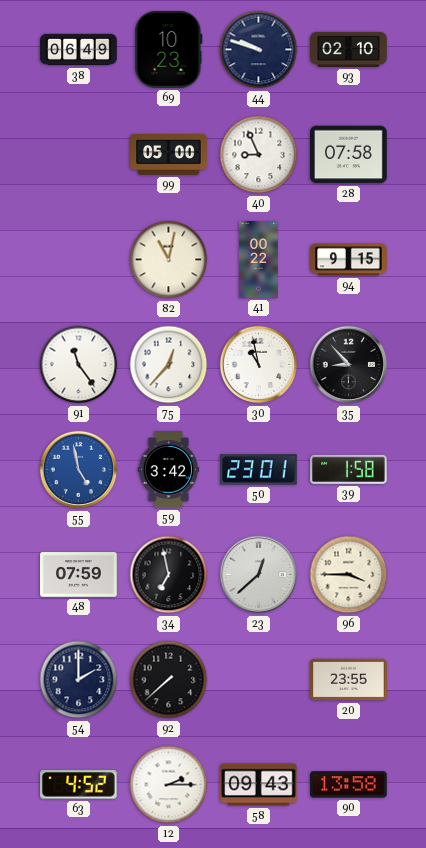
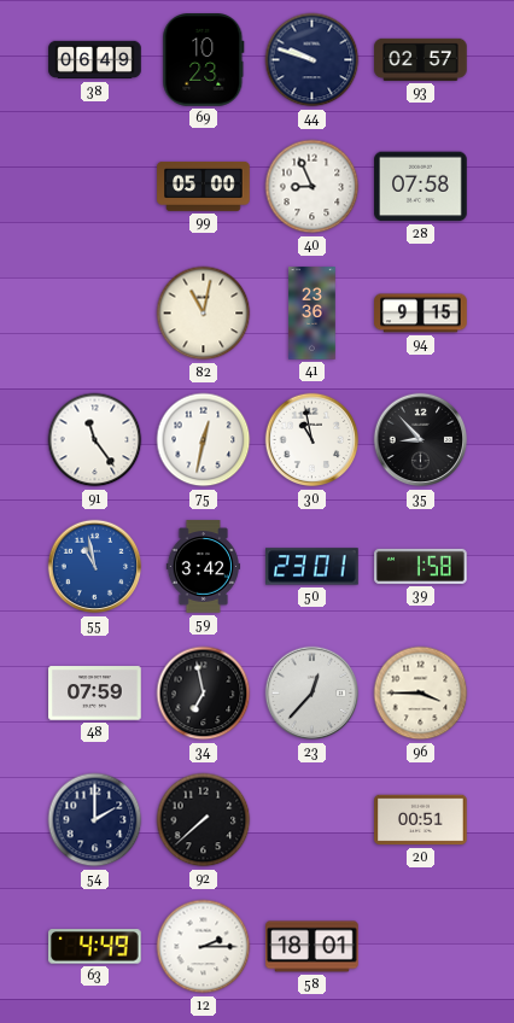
93: 02:10 -> 02:57 (421, 59)
41: 00:22 -> 23:36 (313, 314)
75: 12:37 -> 12:32 (204, 440)
55: 4:58 -> 10:58 (95, 567)
23: 12:38 -> 12:37 (313, 694)
20: 23:55 -> 00:51 (421, 820)
63: 4:52 -> 4:49 (95, 947)
58: 09:43 -> 18:01 (313, 947)
90: 13:58 -> none (349, 785)
